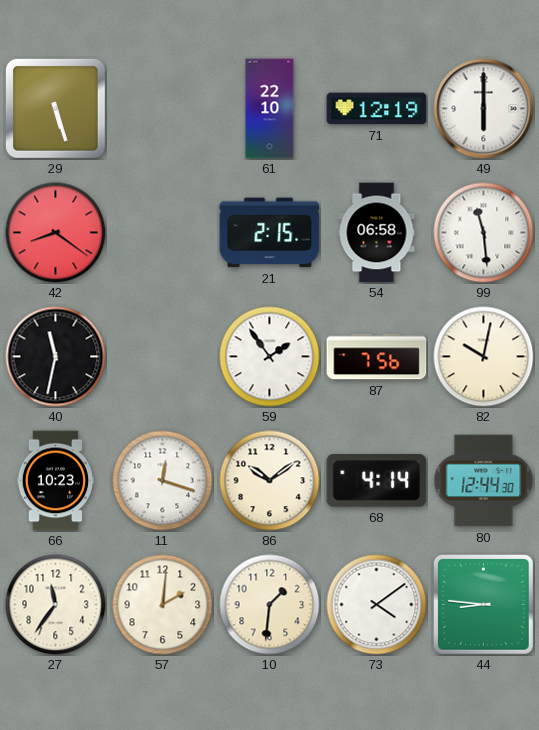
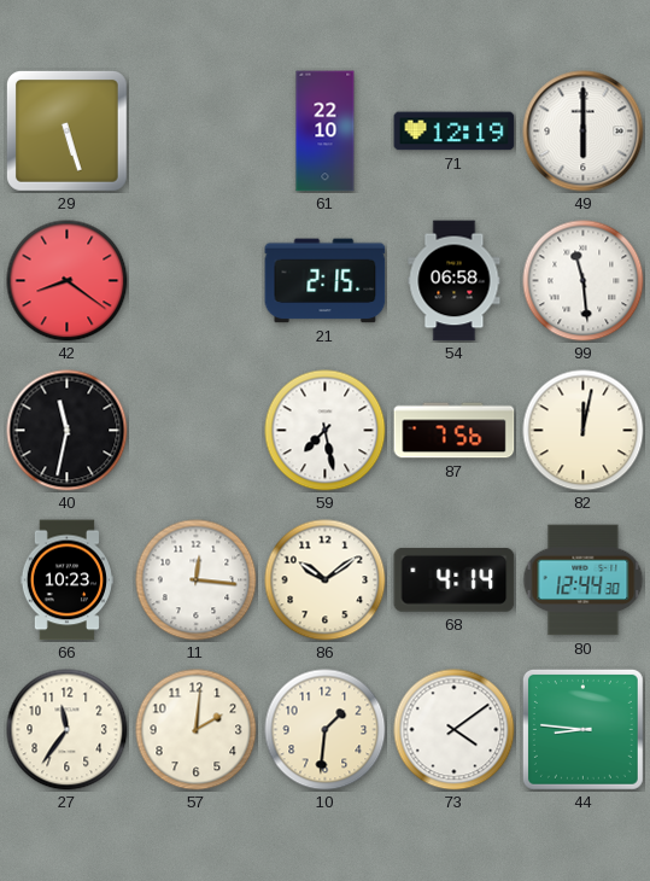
59: 1:54 -> 7:28 (326, 431)
82: 10:02 -> 12:02 (584, 431)
11: 12:18 -> 12:16 (197, 580)
